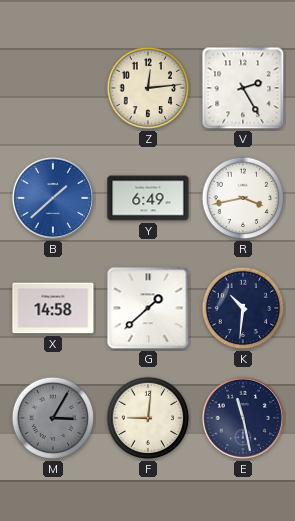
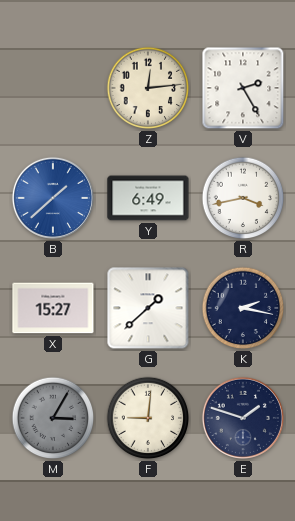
X: 14:58 -> 15:27 (53, 308)
K: 10:31 -> 2:17 (243, 308)
E: 11:28 -> 1:48 (243, 418)
